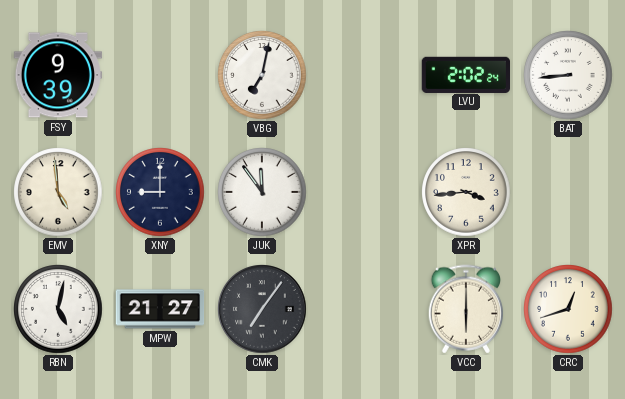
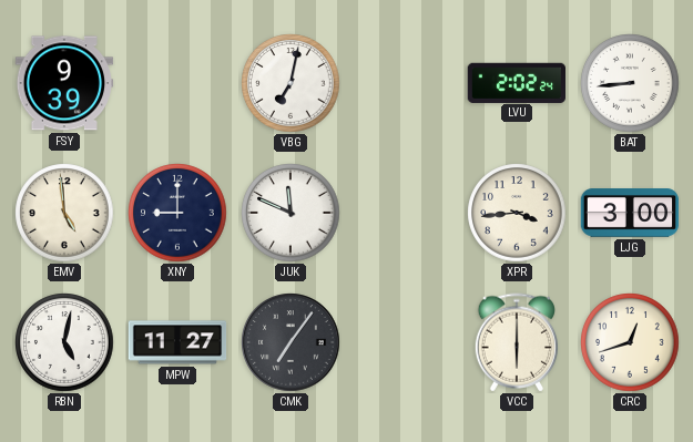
JUK: 11:54 -> 11:49 (291, 213)
LJG: none -> 3:00 (630, 213)
MPW: 21:27 -> 11:27 (177, 342)
